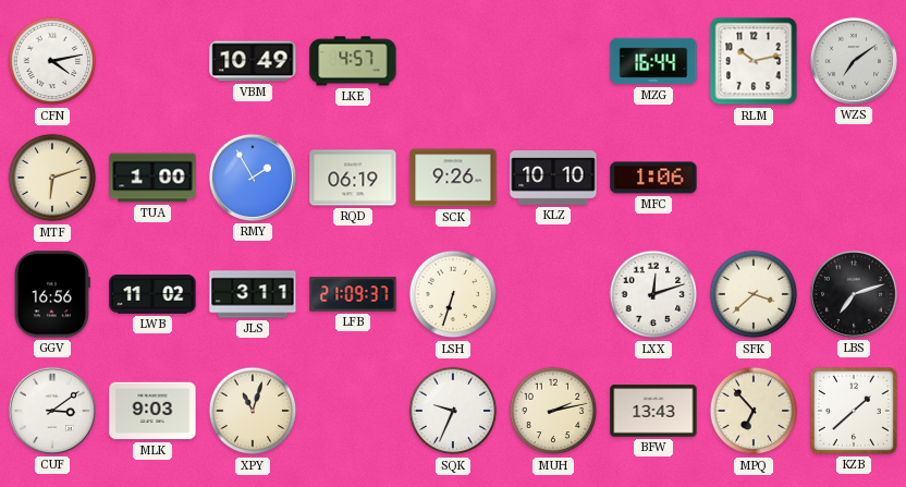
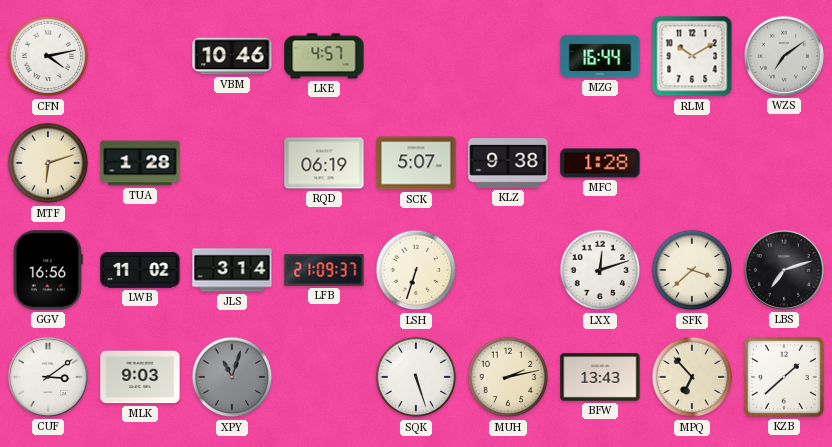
VBM: 10:49 -> 10:46 (232, 56)
RLM: 10:13 -> 10:10 (692, 56)
TUA: 1:00 -> 1:28 (140, 163)
RMY: 1:55 -> none (253, 178)
SCK: 9:26 -> 5:07 (416, 163)
KLZ: 10:10 -> 9:38 (508, 164)
MFC: 1:06 -> 1:28 (600, 163)
JLS: 3:11 -> 3:14 (232, 270)
XPY dial: cream -> grey (232, 377)
SQK: 9:34 -> 5:27 (416, 377)
